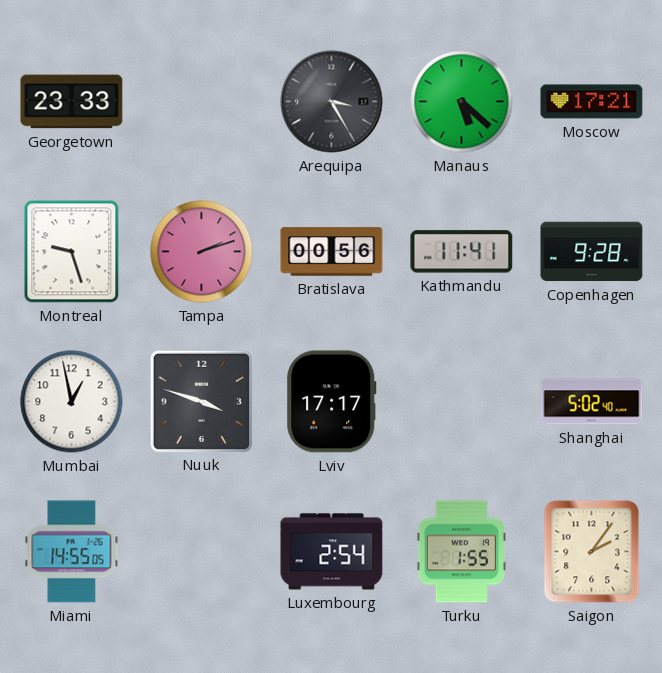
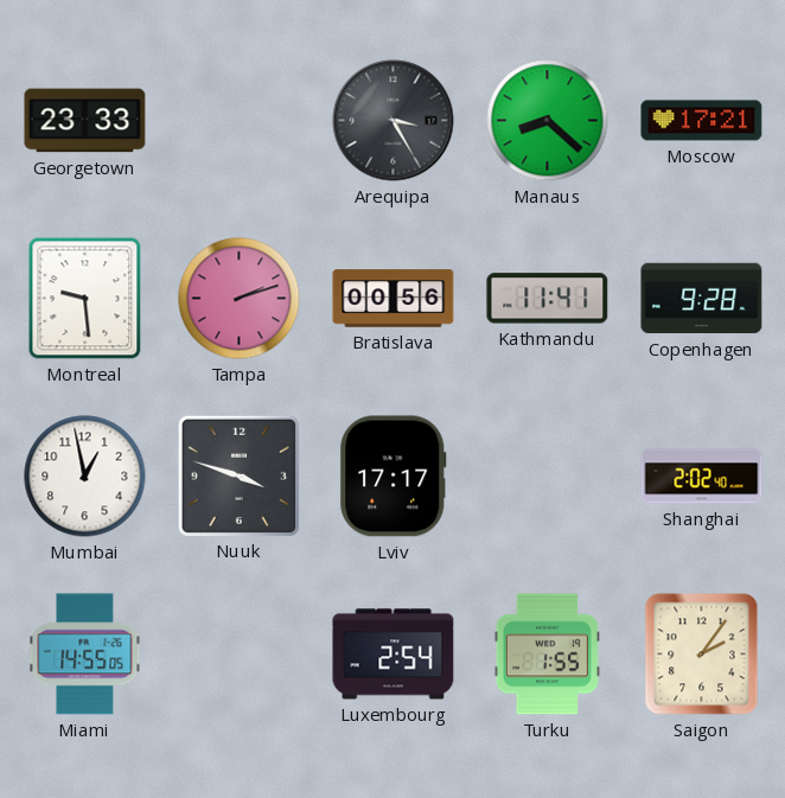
Manaus: 5:22 -> 8:22 (548, 121)
Montreal: 9:27 -> 9:29 (85, 299)
Shanghai: 5:02 -> 2:02 (702, 477)
